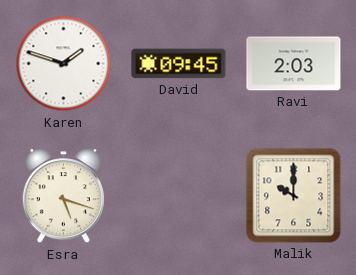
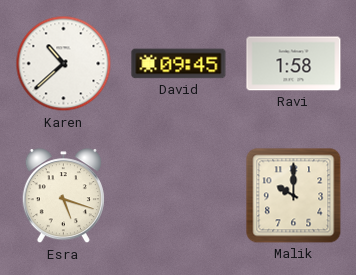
Karen: 1:48 -> 10:38 (64, 64)
Ravi: 2:03 -> 1:58 (294, 64)
